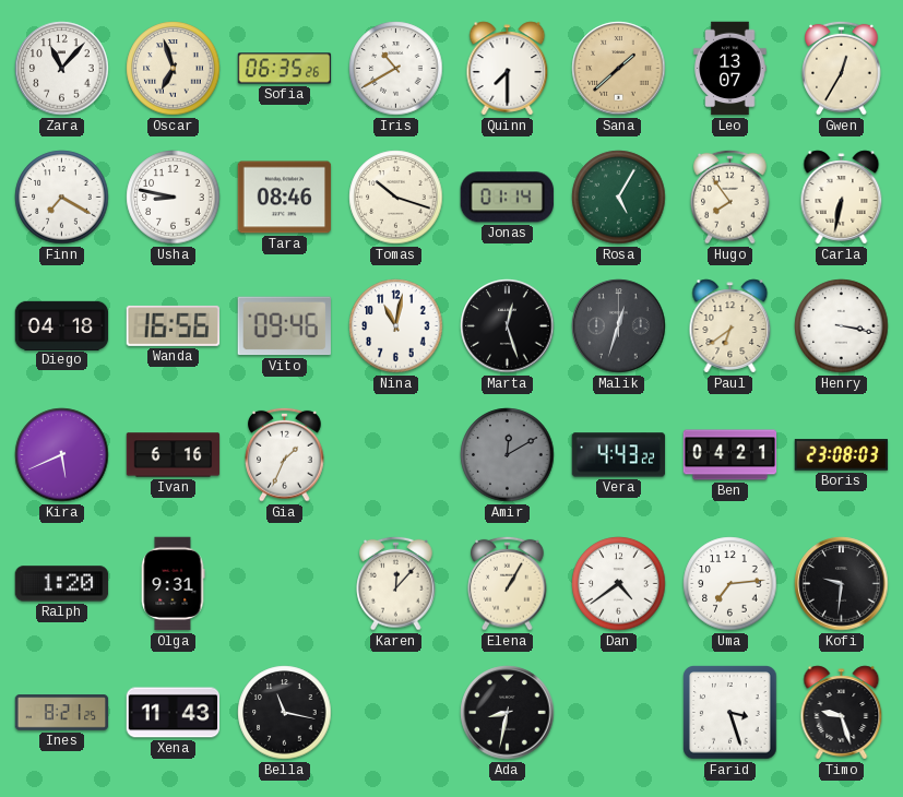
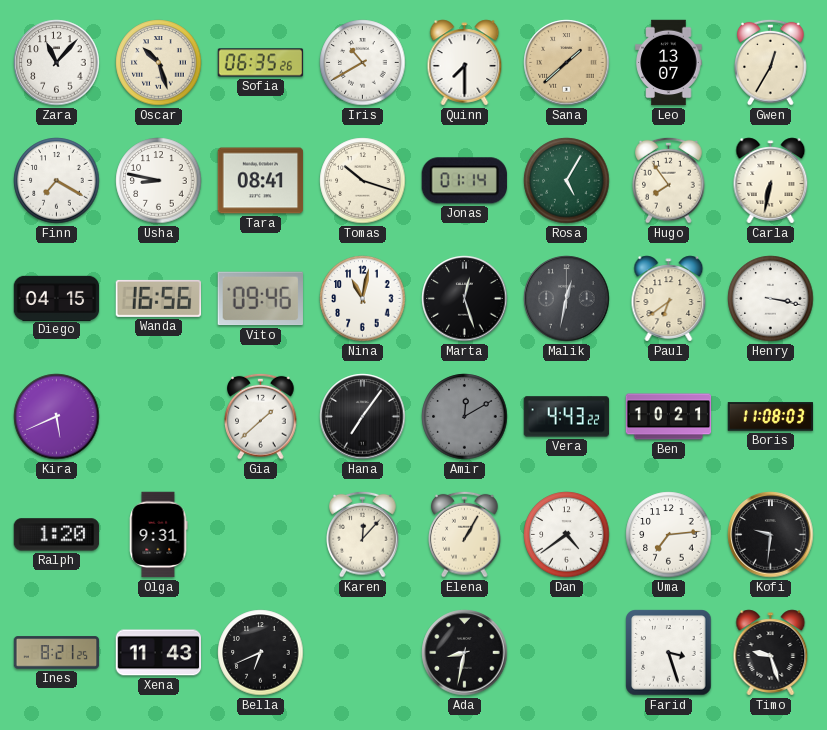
Oscar: 6:57 -> 10:27 (159, 63)
Tara: 08:46 -> 08:41 (261, 181)
Diego: 04:18 -> 04:15 (57, 298)
Malik: 12:33 -> 12:32 (567, 299)
Ivan: 6:16 -> none (174, 455)
Gia: 1:34 -> 1:38 (261, 416)
Hana: none -> 7:06 (363, 417)
Ben: 04:21 -> 10:21 (669, 417)
Boris: 23:08 -> 11:08 (771, 417)
Bella: 11:17 -> 6:41 (261, 653)
